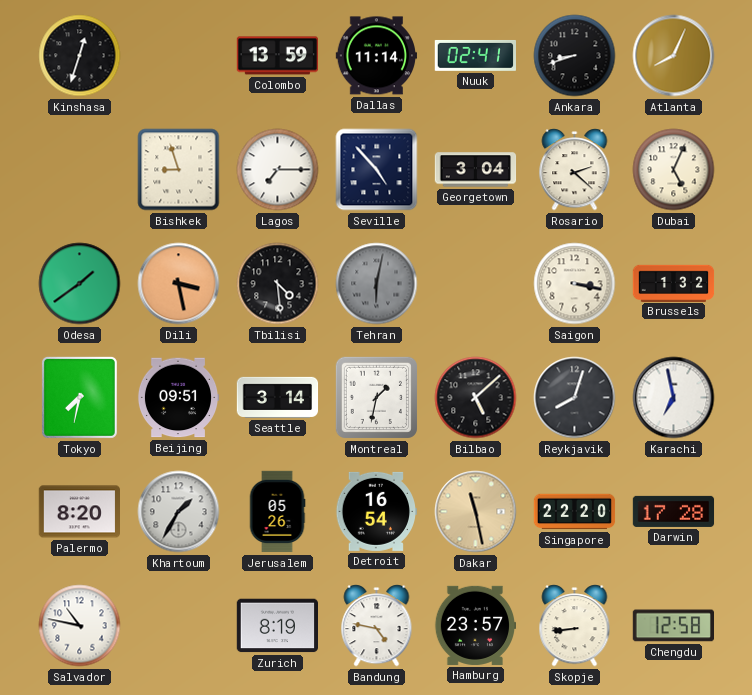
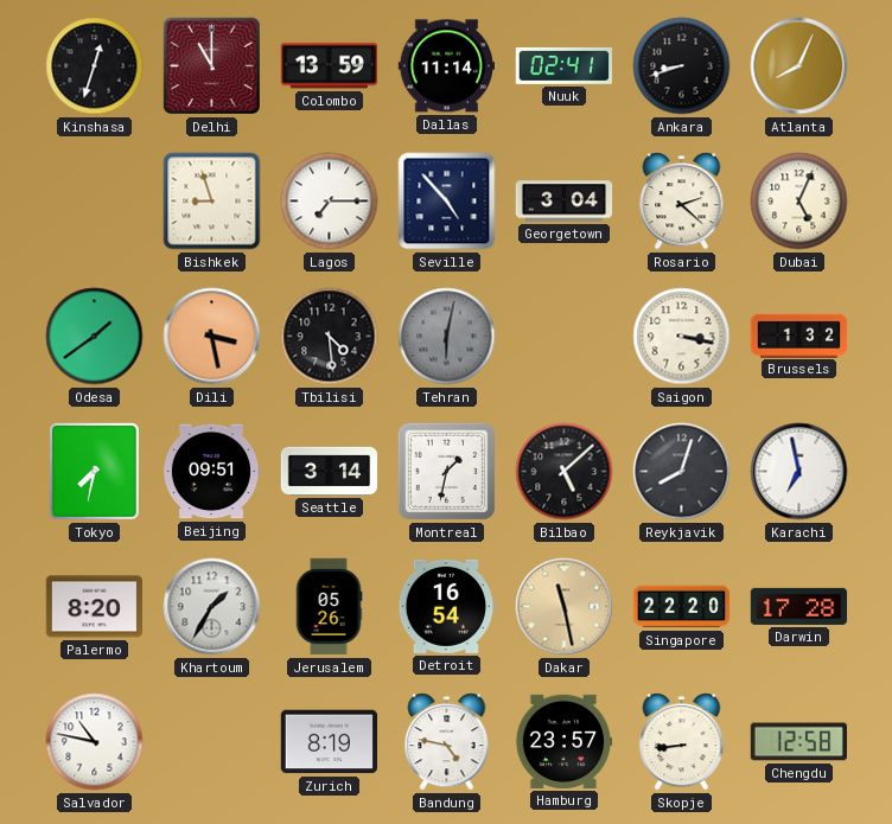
Delhi: none -> 11:00 (211, 65)
